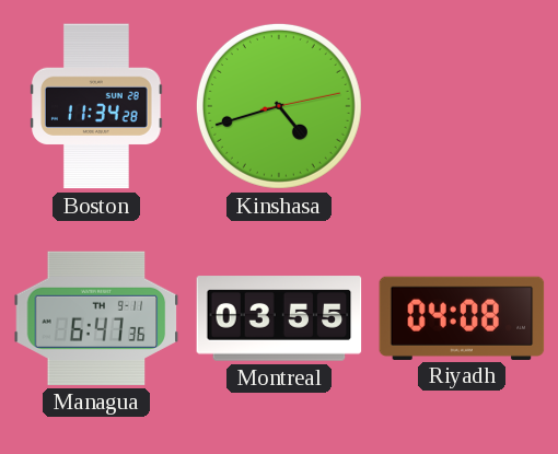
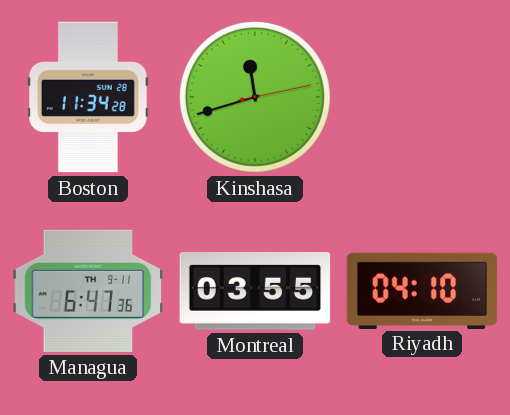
Kinshasa: 4:42 -> 11:42 (255, 97)
Riyadh: 04:08 -> 04:10 (422, 290)
